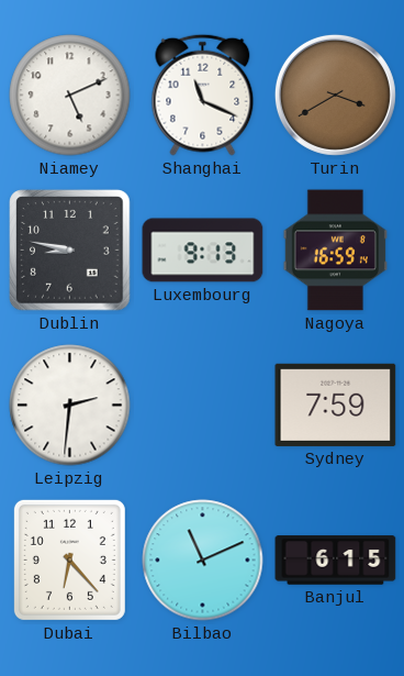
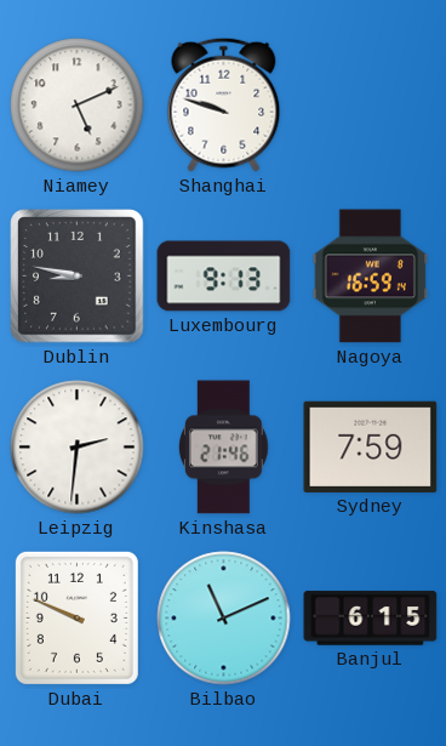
Shanghai: 11:19 -> 9:48 (224, 104)
Turin: 3:40 -> none (335, 95)
Kinshasa: none -> 21:46 (224, 448)
Dubai: 6:23 -> 9:49 (76, 617)
